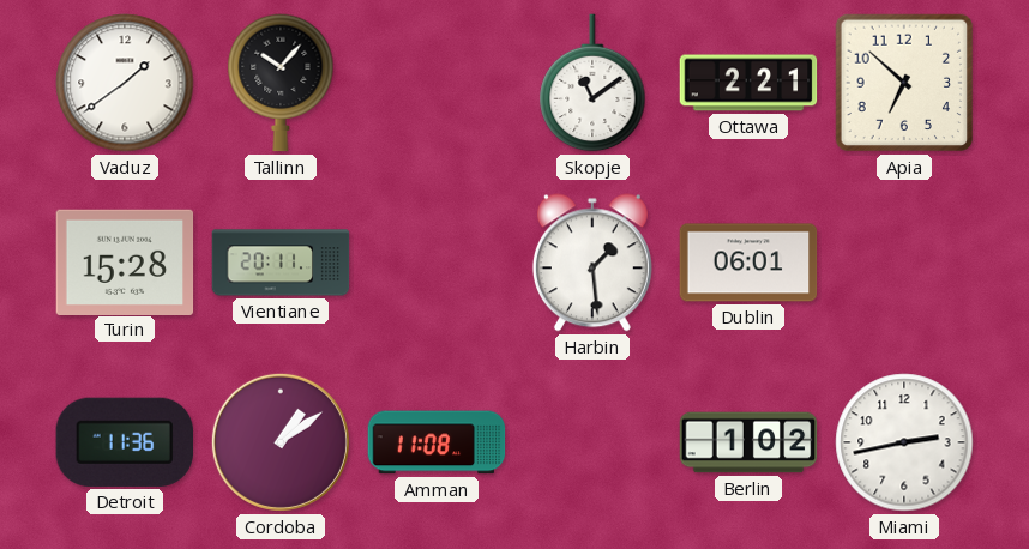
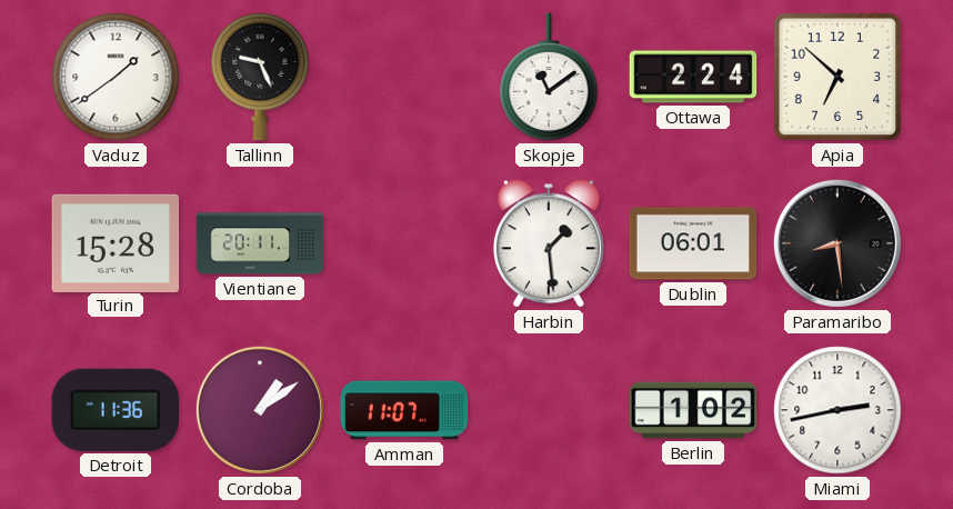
Tallinn: 10:07 -> 9:26 (260, 77)
Ottawa: 2:21 -> 2:24 (693, 77)
Paramaribo: none -> 8:29 (837, 243)
Amman: 11:08 -> 11:07 (404, 410)
